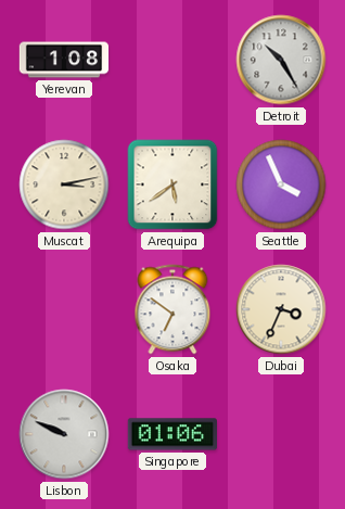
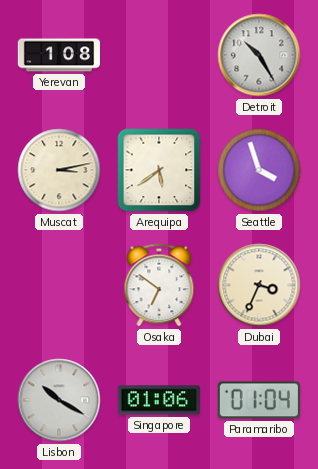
Seattle: 3:56 -> 3:57 (259, 170)
Lisbon: 9:49 -> 10:20 (59, 400)
Paramaribo: none -> 01:04 (258, 400)
